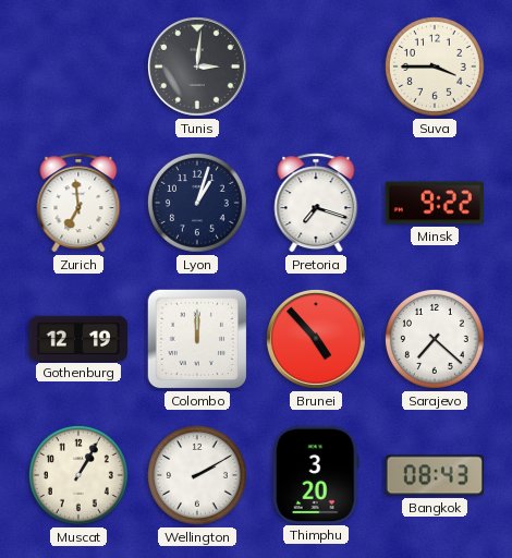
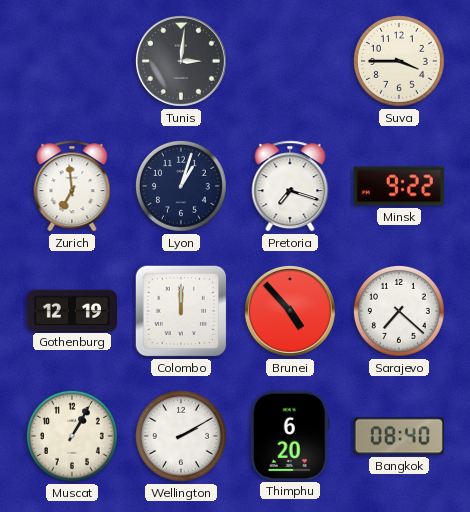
Thimphu: 3:20 -> 6:20 (290, 435)
Bangkok: 08:43 -> 08:40 (398, 436)
